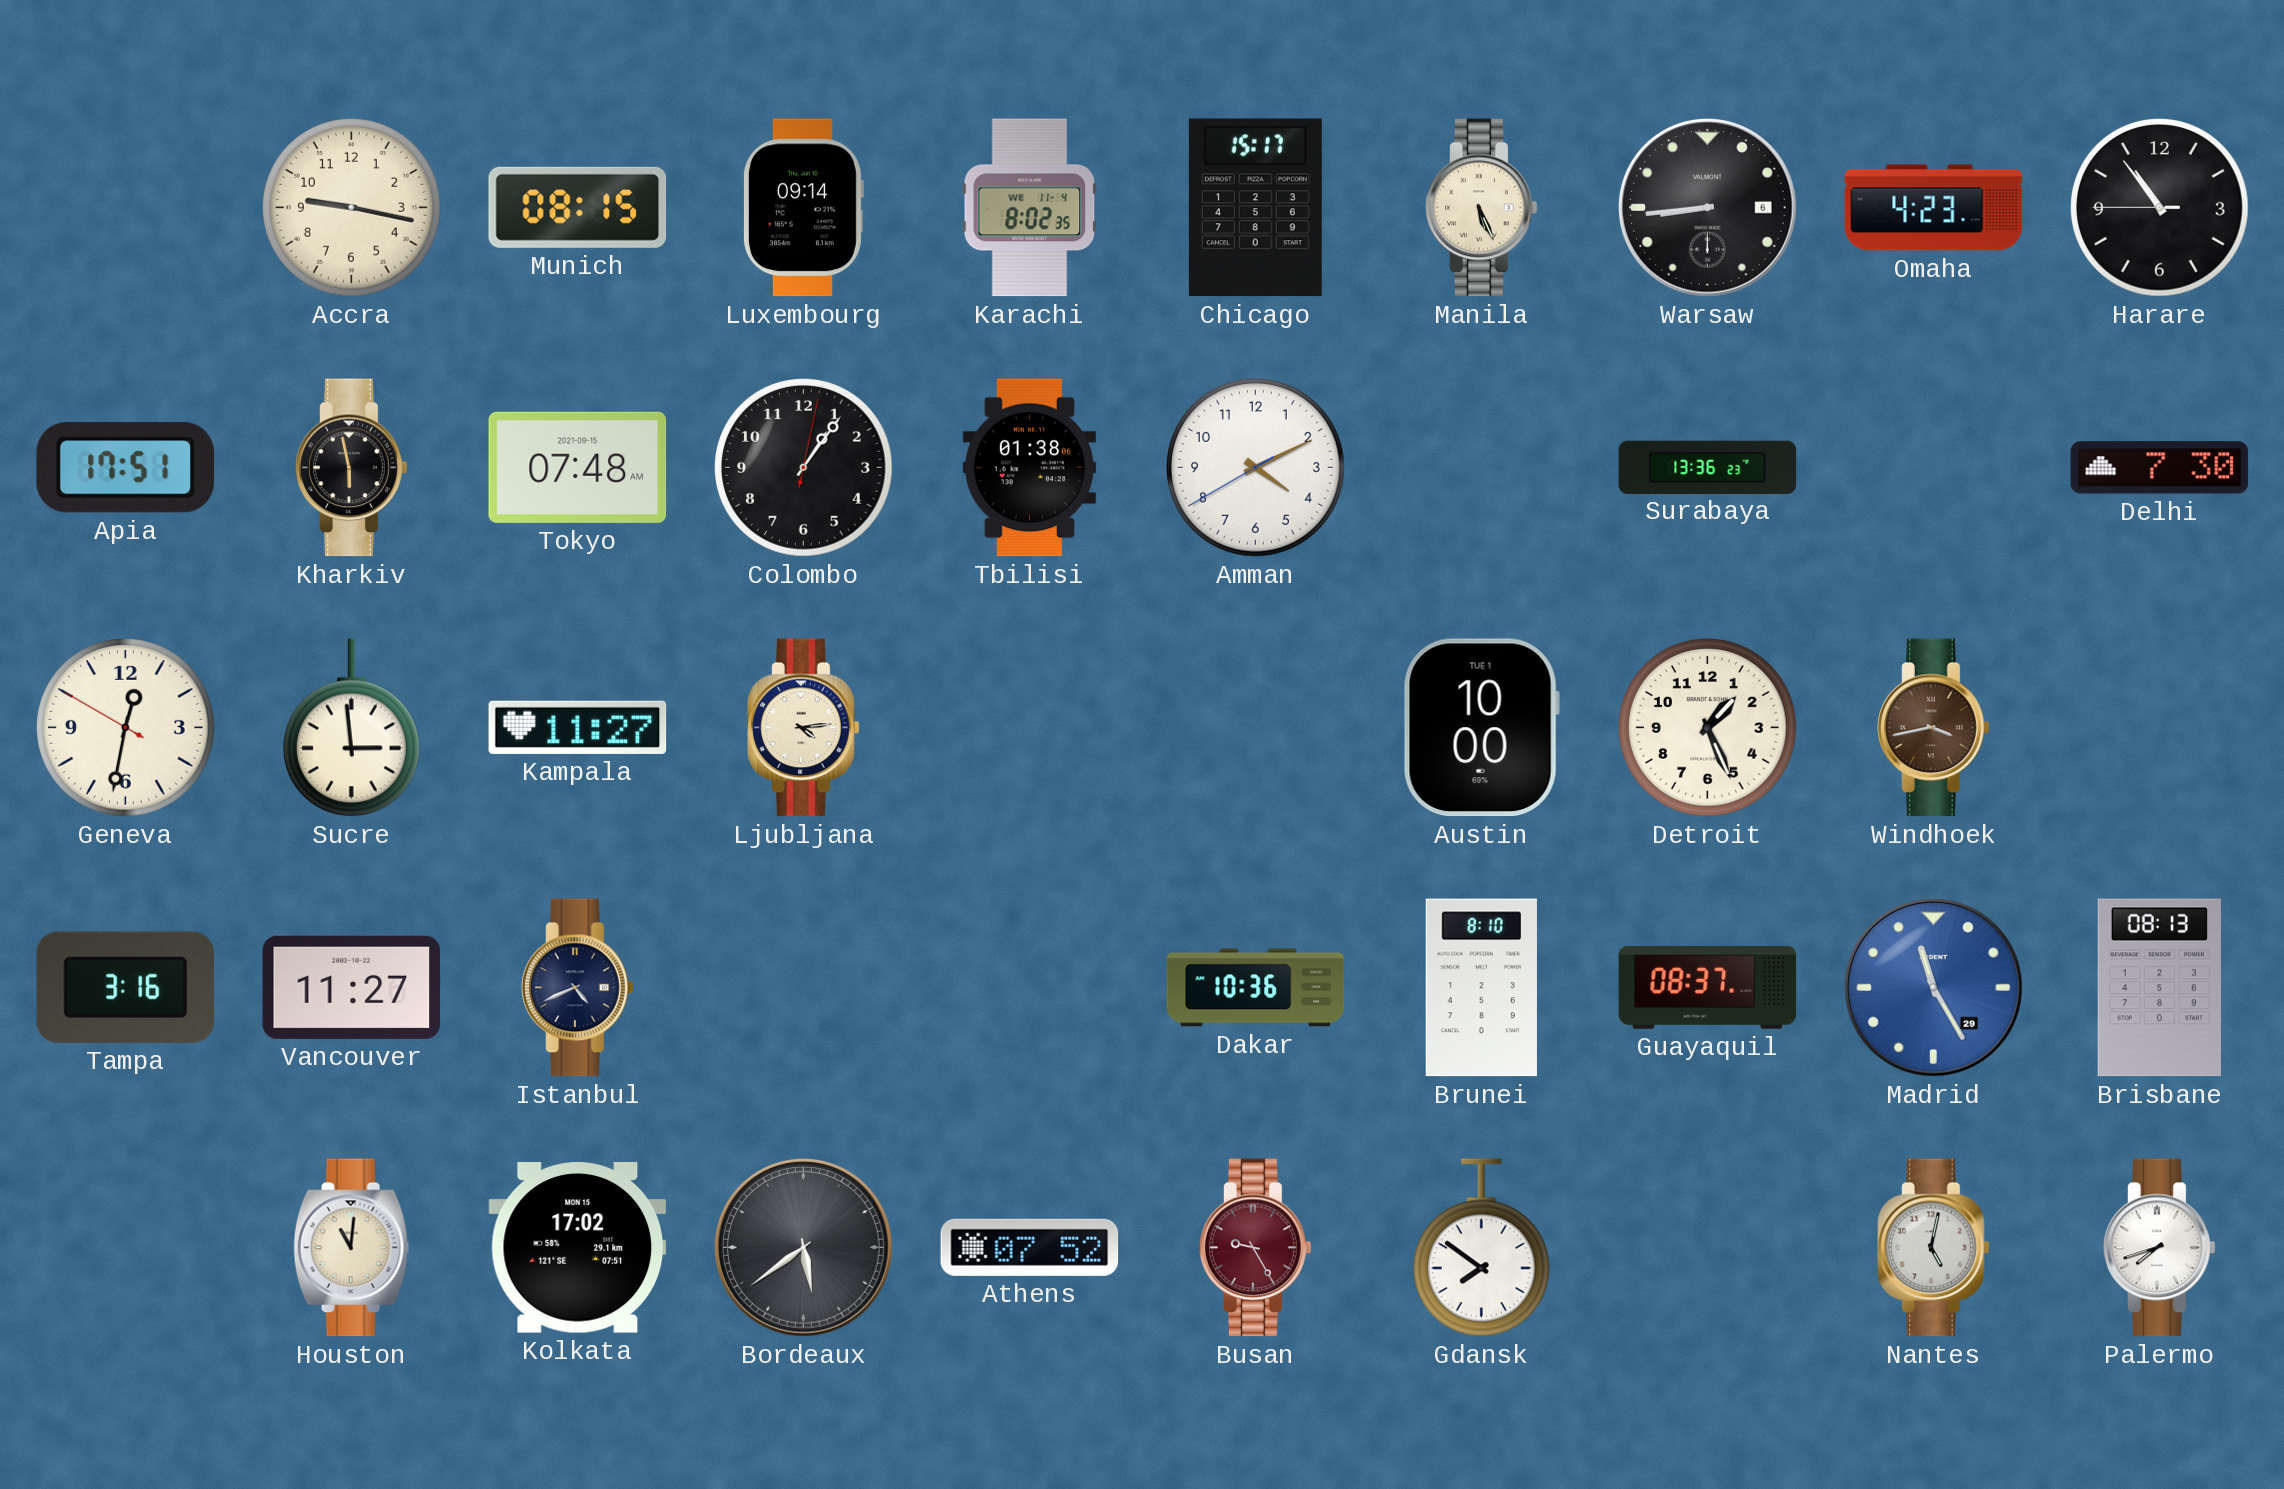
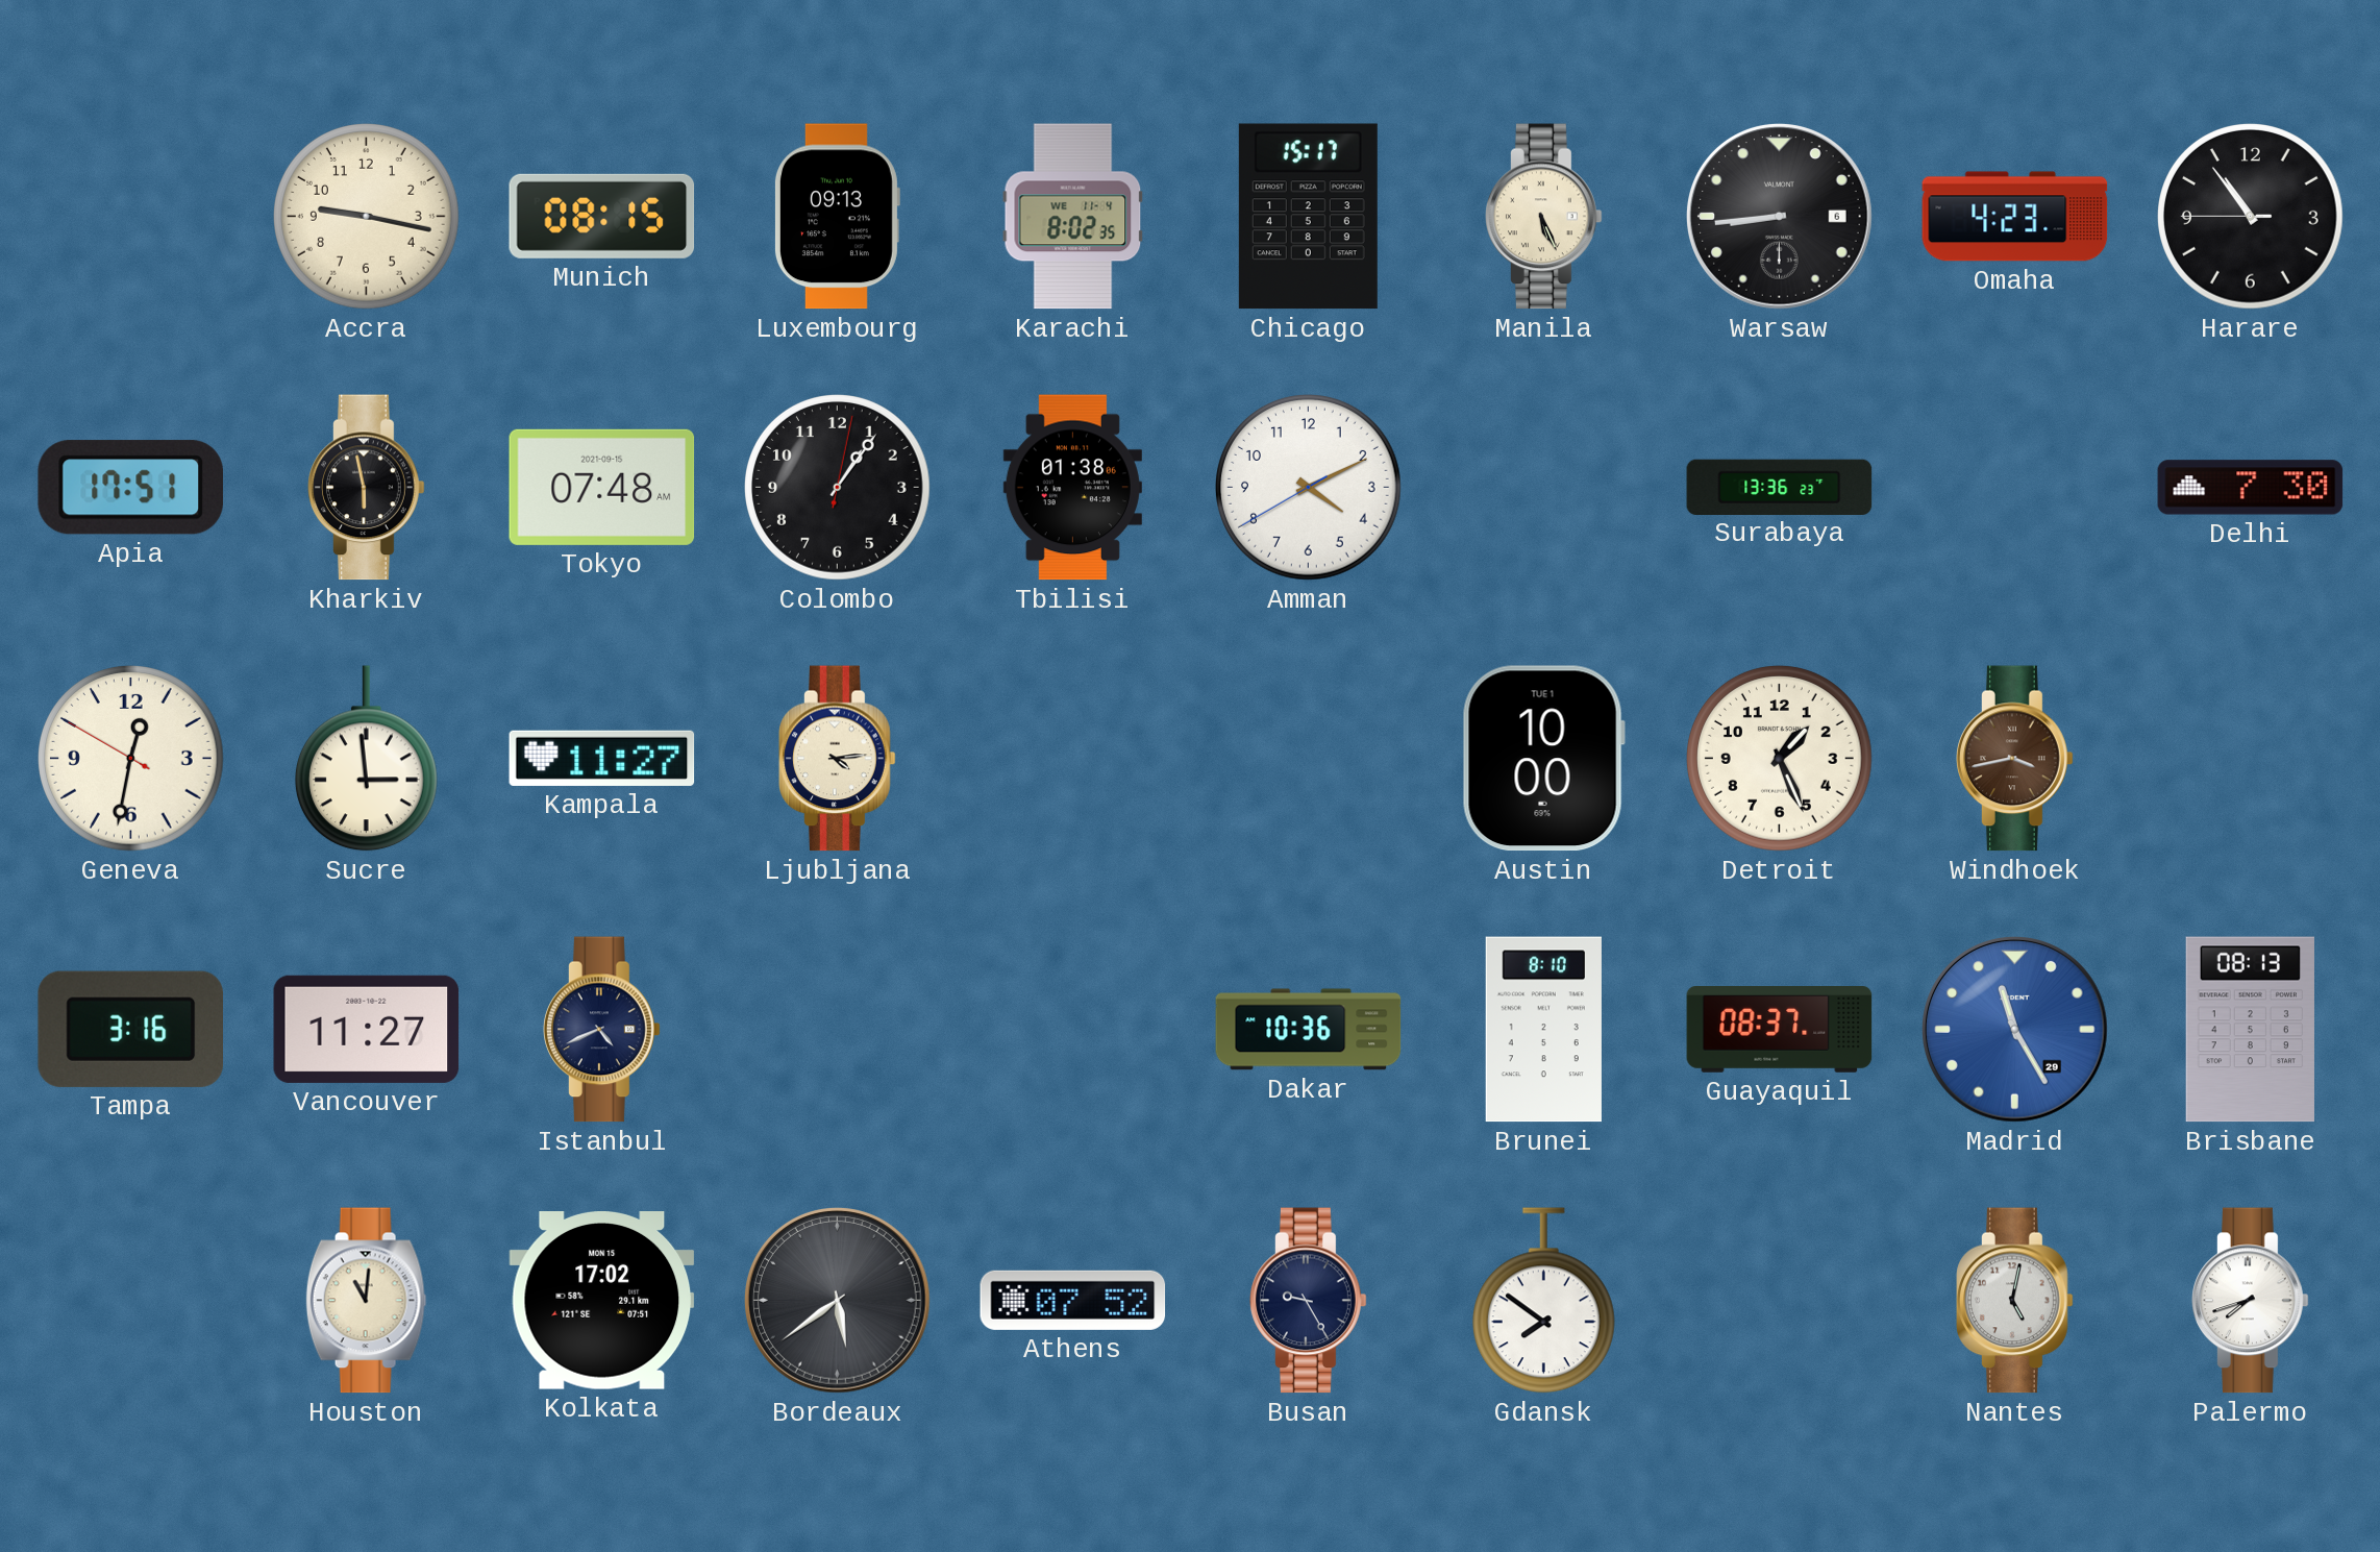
Luxembourg: 09:14 -> 09:13 (837, 217)
Busan dial: burgundy -> navy (1309, 1301)
